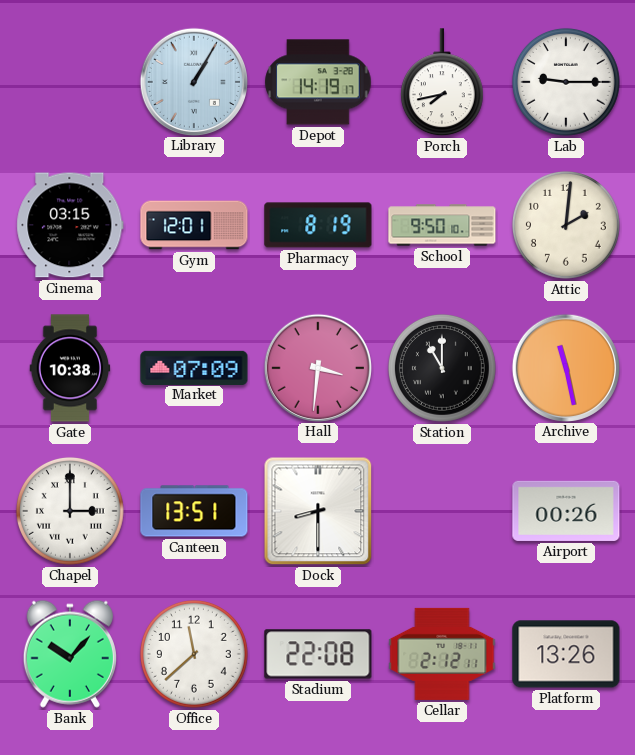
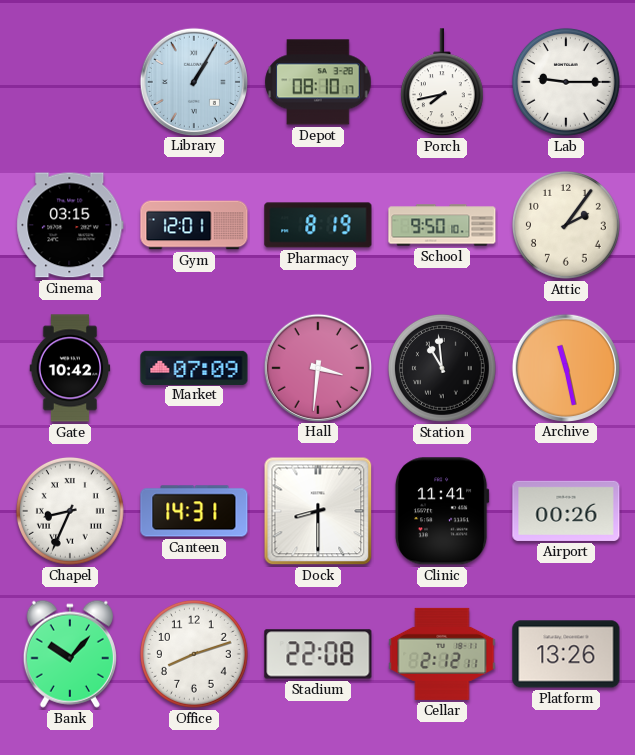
Depot: 14:19 -> 08:10 (318, 82)
Attic: 2:01 -> 2:06 (566, 225)
Gate: 10:38 -> 10:42 (70, 368)
Station: 11:00 -> 10:59 (442, 368)
Chapel: 3:00 -> 8:34 (70, 511)
Canteen: 13:51 -> 14:31 (194, 511)
Clinic: none -> 11:41 (442, 511)
Office: 11:38 -> 8:12 (194, 654)
